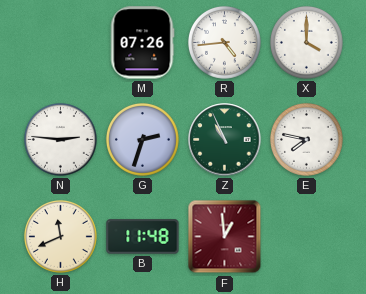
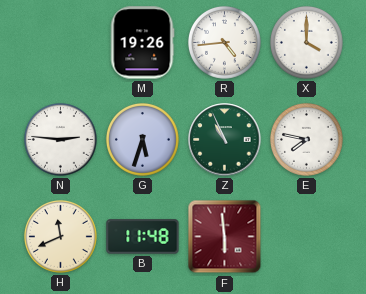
M: 07:26 -> 19:26 (142, 43)
G: 2:33 -> 5:33 (143, 140)
F: 12:59 -> 5:59 (225, 237)
